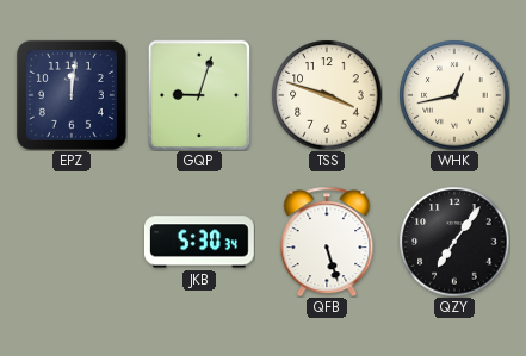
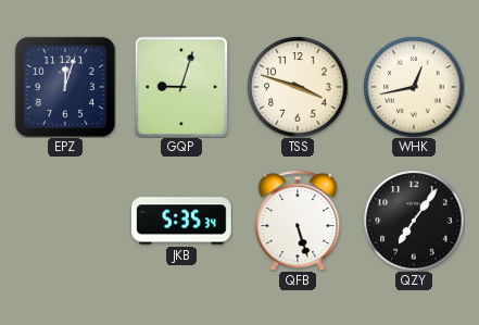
EPZ: 12:01 -> 12:03 (65, 87)
JKB: 5:30 -> 5:35 (182, 221)
